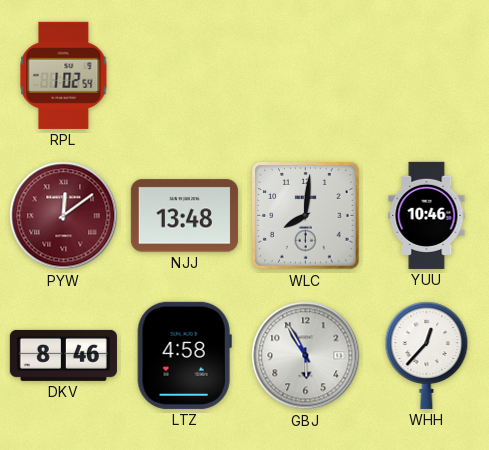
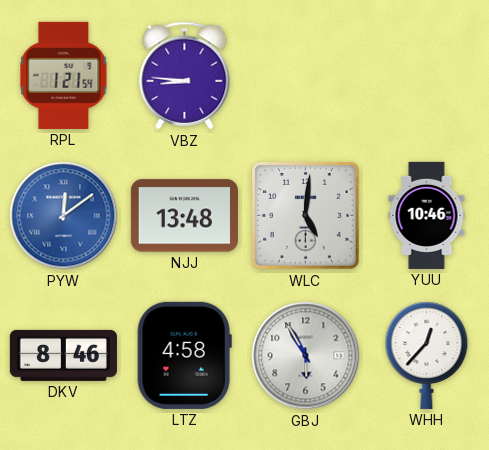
RPL: 1:02 -> 1:21 (64, 75)
VBZ: none -> 8:46 (185, 76)
PYW dial: burgundy -> blue (64, 216)
WLC: 8:01 -> 5:01 (306, 216)
